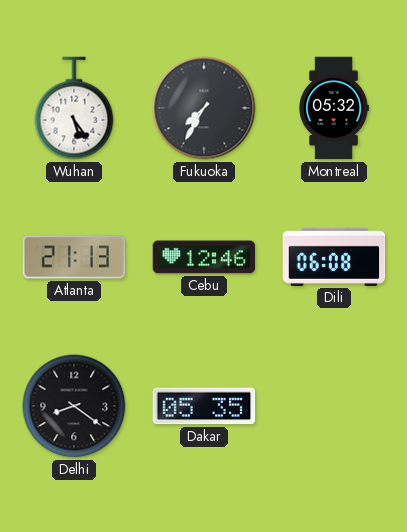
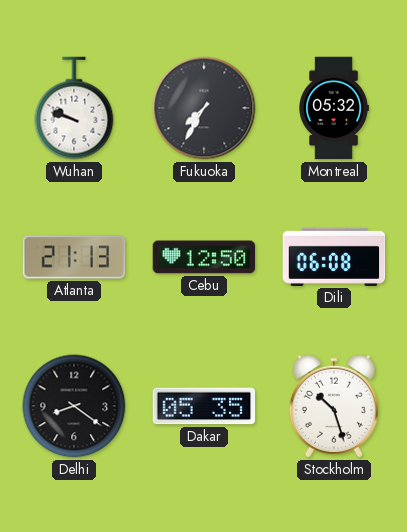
Wuhan: 5:24 -> 9:48 (74, 108)
Cebu: 12:46 -> 12:50 (204, 257)
Stockholm: none -> 10:27 (334, 406)
